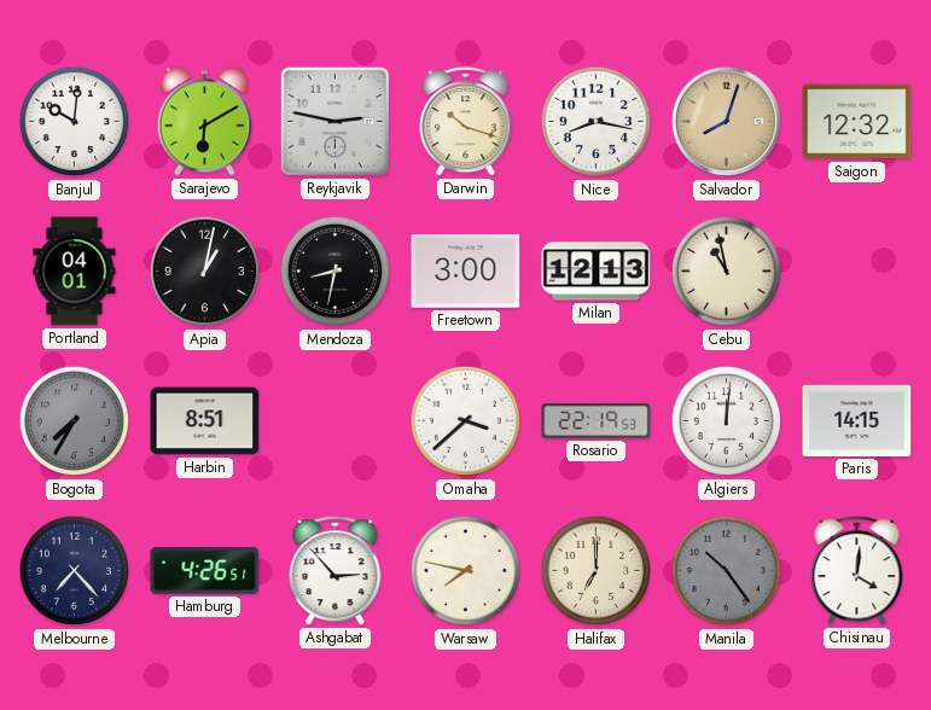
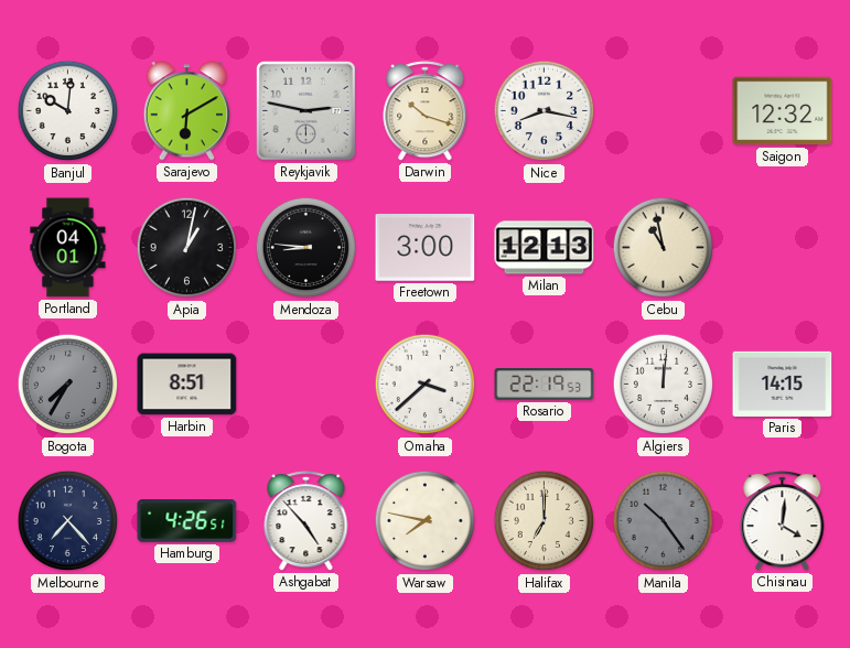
Salvador: 8:03 -> none (727, 122)
Mendoza: 8:32 -> 8:46 (306, 248)
Ashgabat: 2:53 -> 4:53 (306, 521)
